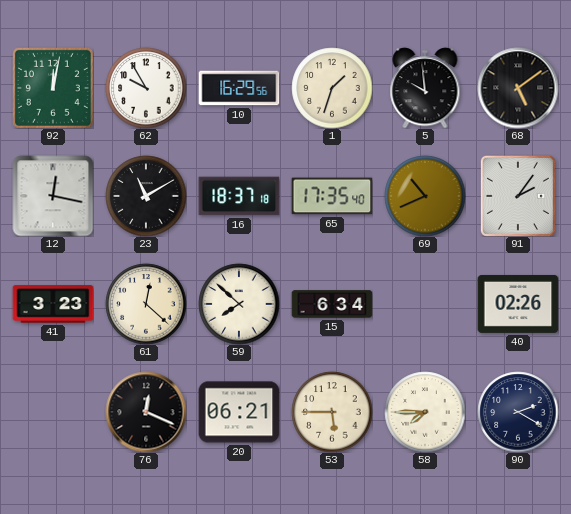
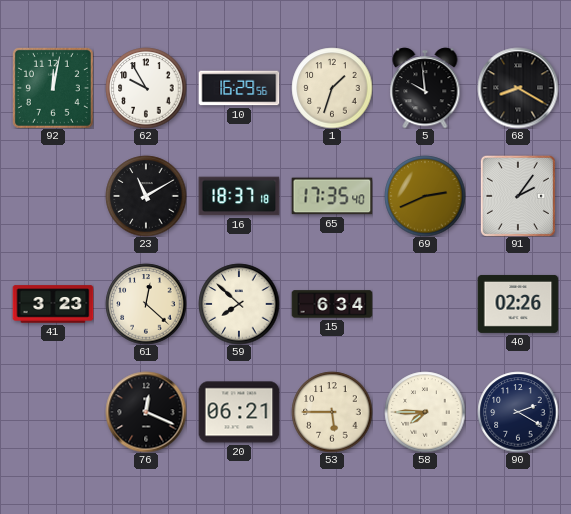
68: 5:09 -> 8:20 (518, 88)
12: 12:17 -> none (53, 196)
69: 10:41 -> 2:41 (425, 196)
